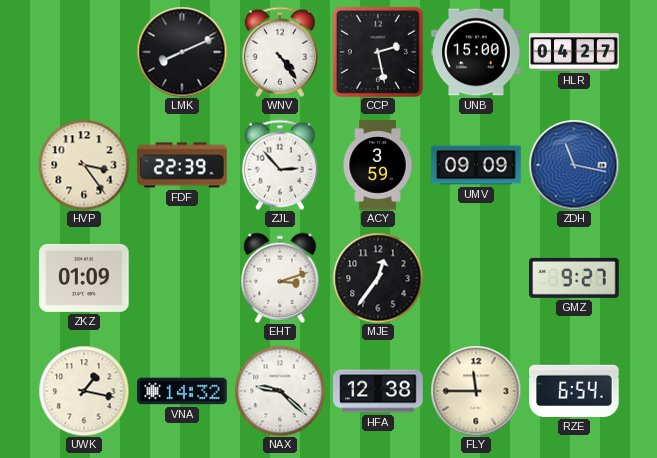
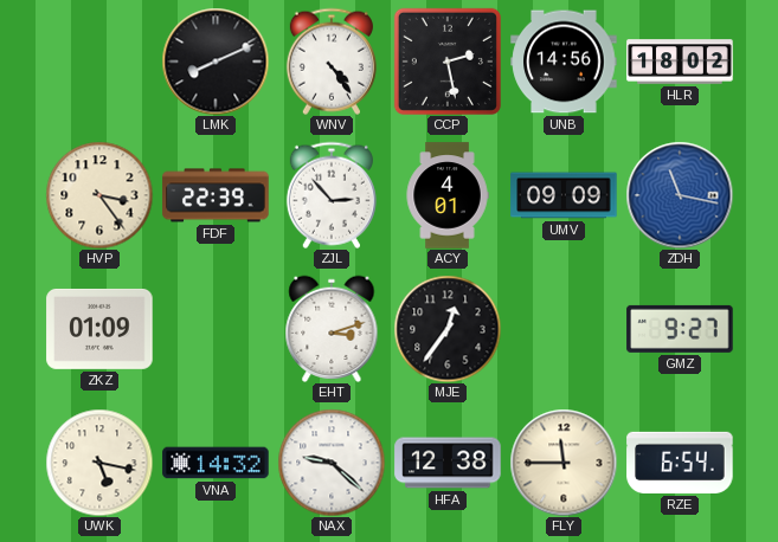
UNB: 15:00 -> 14:56 (564, 62)
HLR: 04:27 -> 18:02 (680, 62)
ACY: 3:59 -> 4:01 (448, 195)
UWK: 1:17 -> 5:17 (99, 463)
